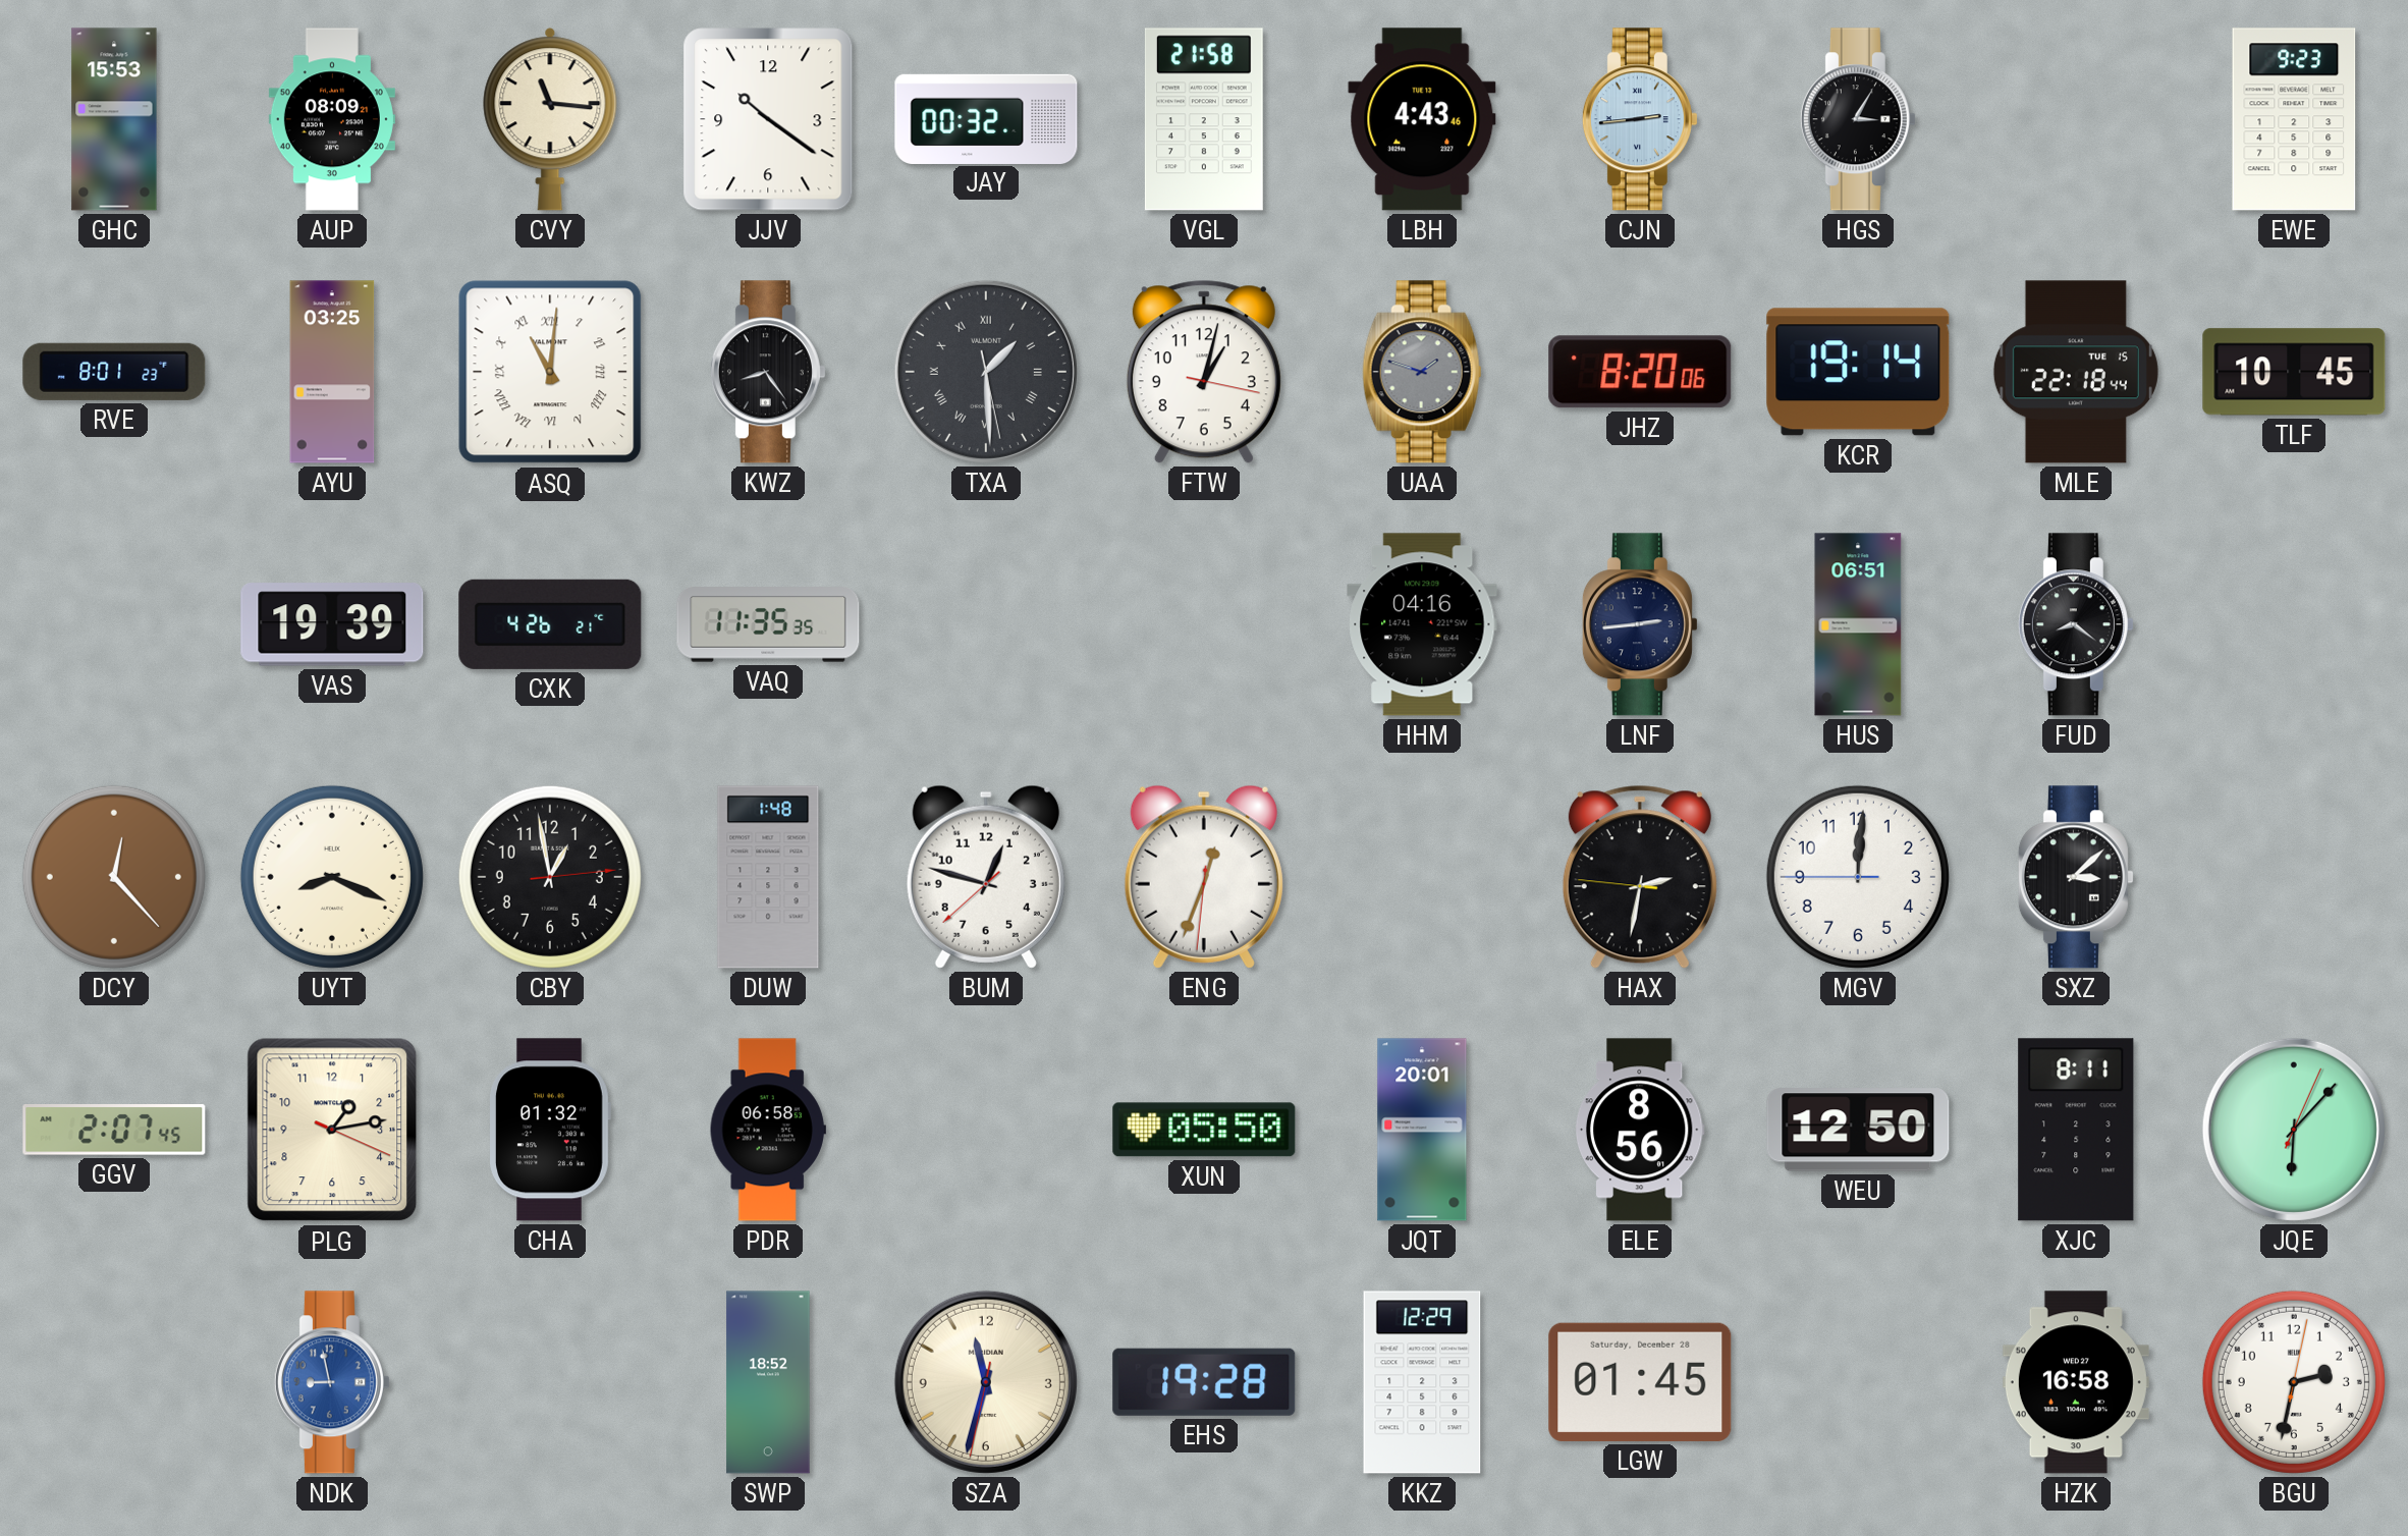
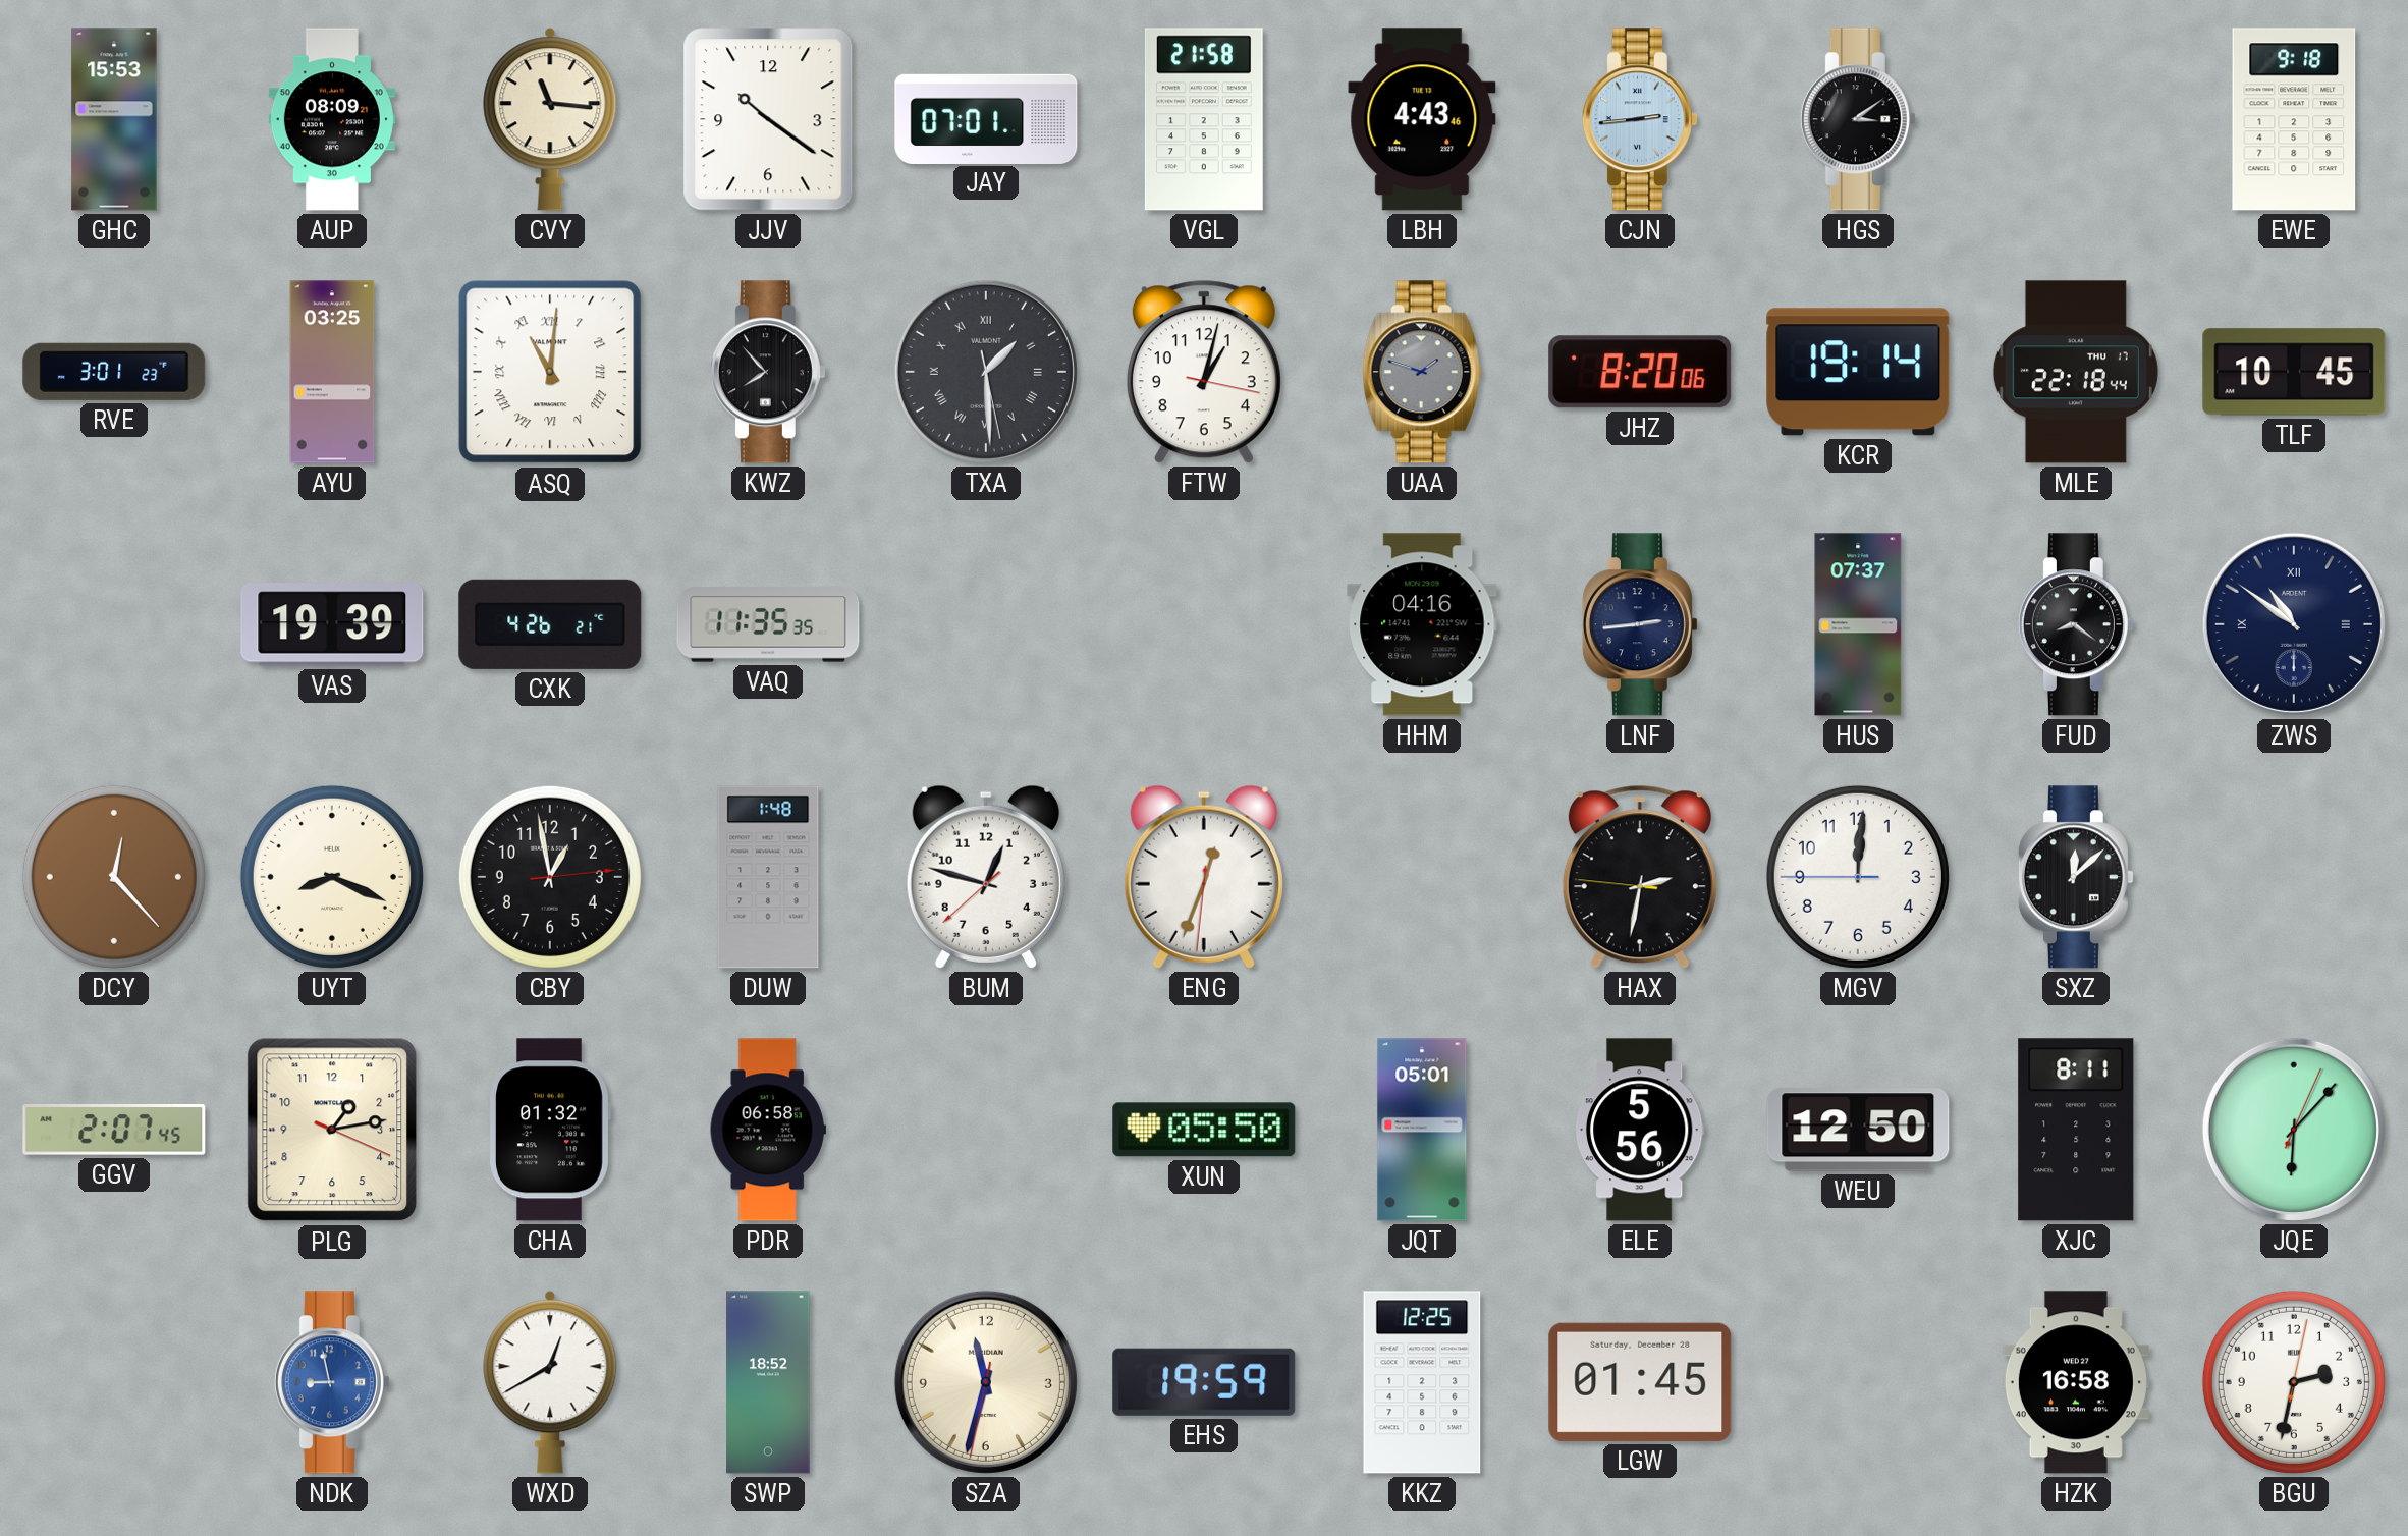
JAY: 00:32 -> 07:01 (986, 118)
HGS: 3:05 -> 3:09 (1858, 119)
EWE: 9:23 -> 9:18 (2294, 119)
RVE: 8:01 -> 3:01 (114, 372)
KWZ: 8:24 -> 7:53 (768, 372)
MLE date: TUE 15 -> THU 17 (2076, 372)
HUS: 06:51 -> 07:37 (1858, 624)
ZWS: none -> 10:51 (2294, 624)
SXZ: 3:08 -> 12:08 (2076, 877)
JQT: 20:01 -> 05:01 (1422, 1130)
ELE: 8:56 -> 5:56 (1640, 1130)
WXD: none -> 12:40 (550, 1382)
EHS: 19:28 -> 19:59 (1204, 1382)
KKZ: 12:29 -> 12:25 (1422, 1382)
